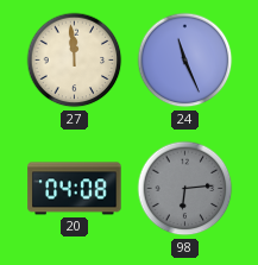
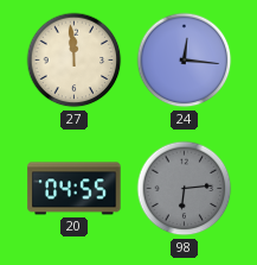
24: 11:26 -> 12:16 (185, 61)
20: 04:08 -> 04:55 (75, 189)
